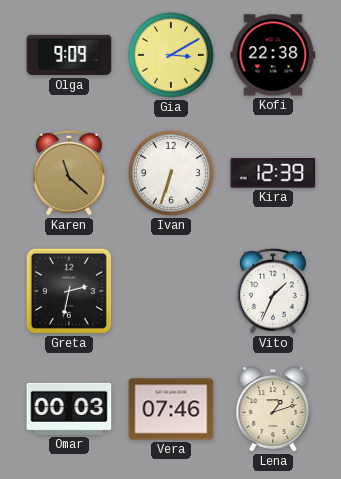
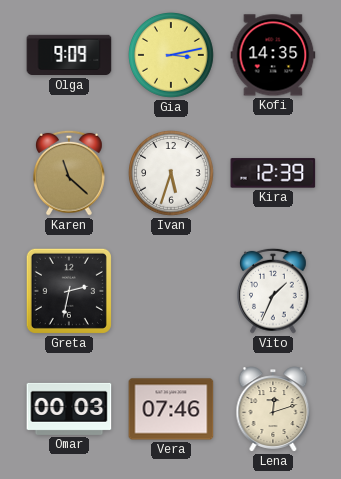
Gia: 3:10 -> 3:13 (172, 56)
Kofi: 22:38 -> 14:35 (273, 55)
Ivan: 6:33 -> 5:33 (172, 174)
Lena: 1:12 -> 12:12 (273, 409)
